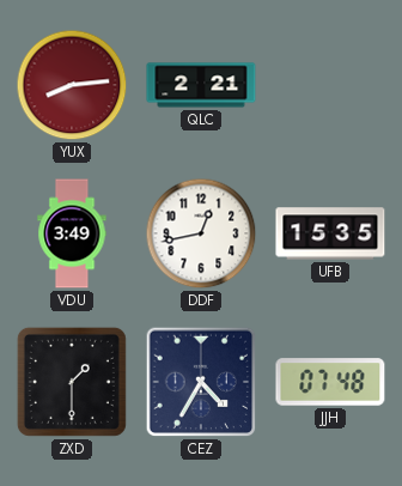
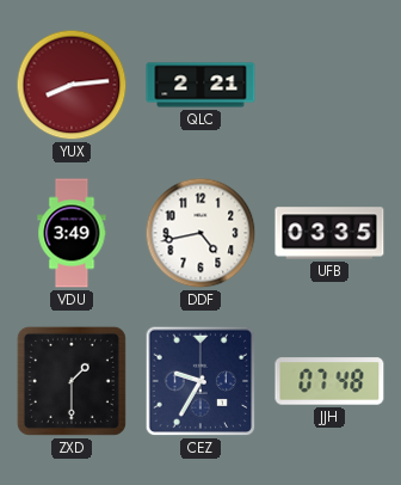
DDF: 12:43 -> 4:43 (200, 233)
UFB: 15:35 -> 03:35 (329, 233)
CEZ: 4:35 -> 9:35 (200, 381)
